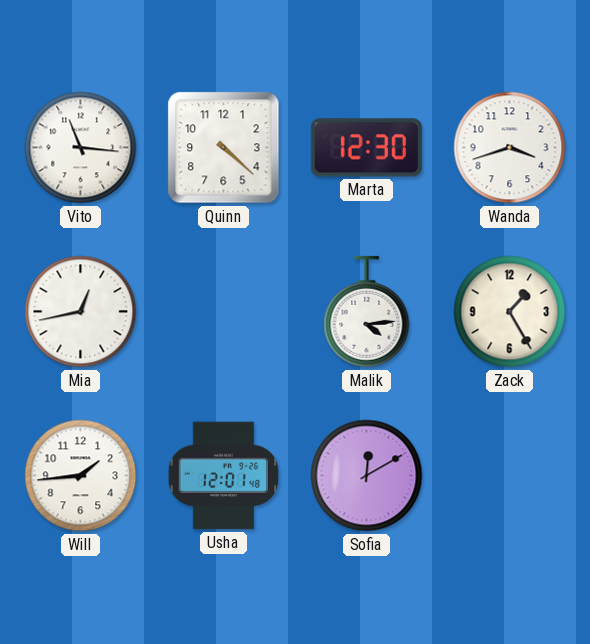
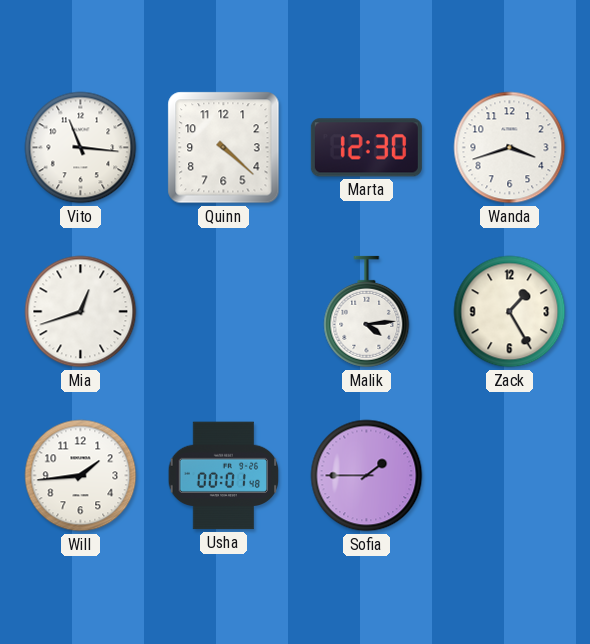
Mia: 12:43 -> 12:42 (81, 312)
Usha: 12:01 -> 00:01 (224, 476)
Sofia: 12:10 -> 1:45 (367, 476)
